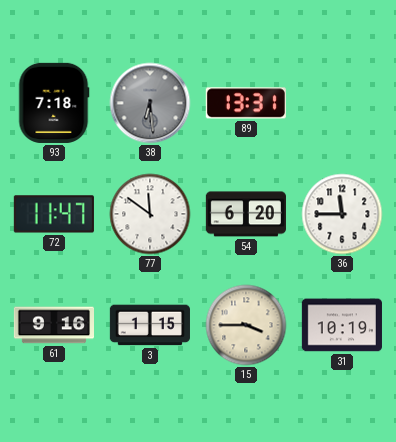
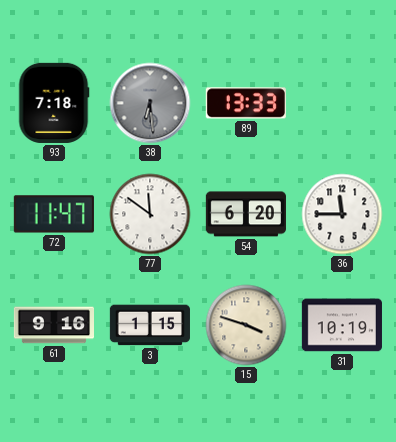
89: 13:31 -> 13:33 (246, 103)
15: 3:45 -> 3:48 (246, 325)
